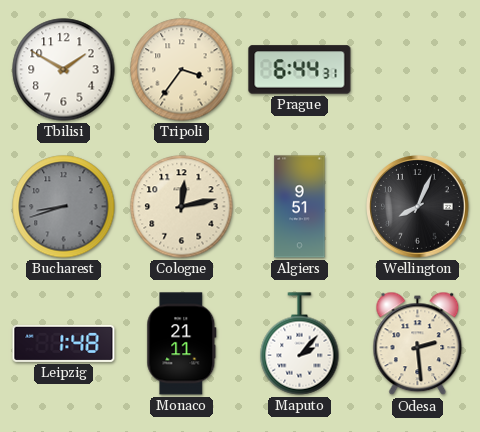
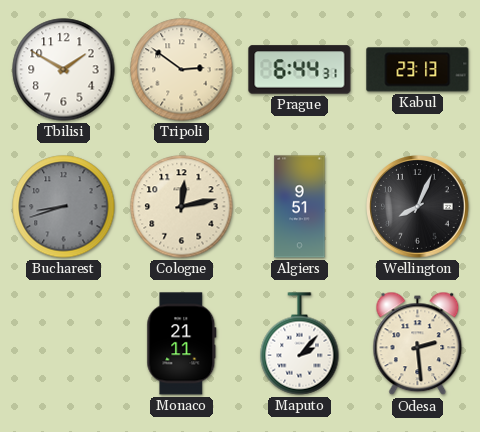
Tripoli: 3:36 -> 2:51 (182, 70)
Kabul: none -> 23:13 (418, 70)
Leipzig: 1:48 -> none (64, 343)
